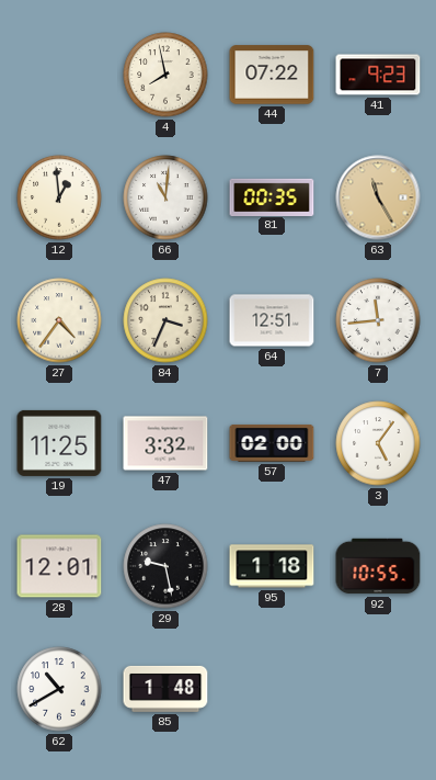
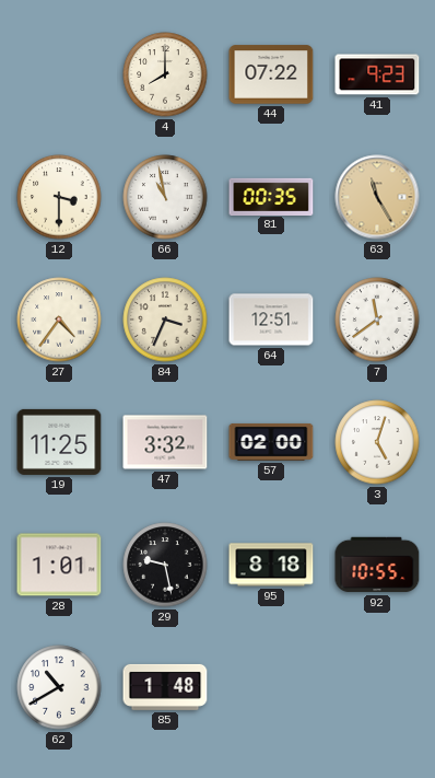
4: 7:58 -> 8:00 (165, 74)
12: 12:59 -> 3:30 (59, 197)
66: 11:01 -> 10:58 (165, 197)
7: 11:44 -> 11:39 (377, 320)
3: 5:06 -> 5:03 (377, 442)
28: 12:01 -> 1:01 (59, 565)
95: 1:18 -> 8:18 (271, 565)
